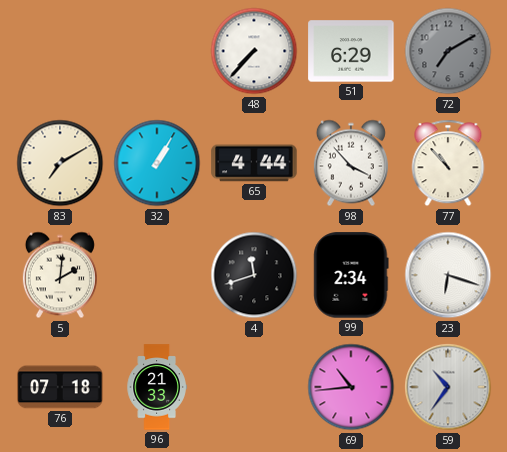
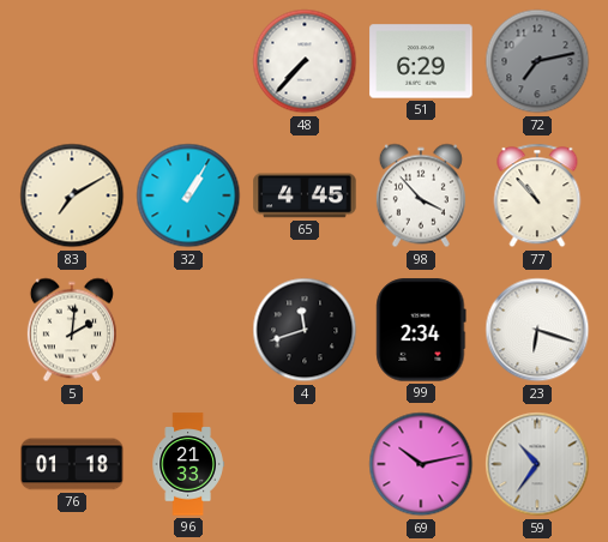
72: 7:10 -> 7:13 (537, 61)
65: 4:44 -> 4:45 (305, 195)
76: 07:18 -> 01:18 (72, 464)
69: 10:44 -> 10:13 (421, 464)
